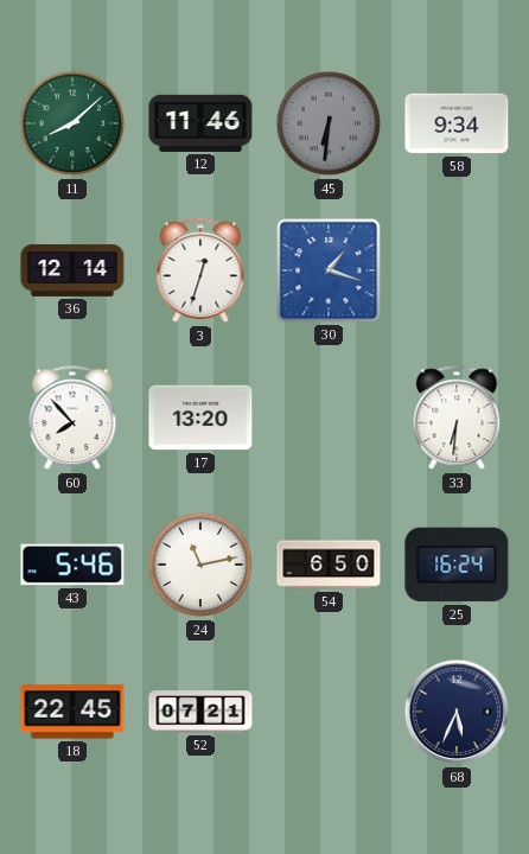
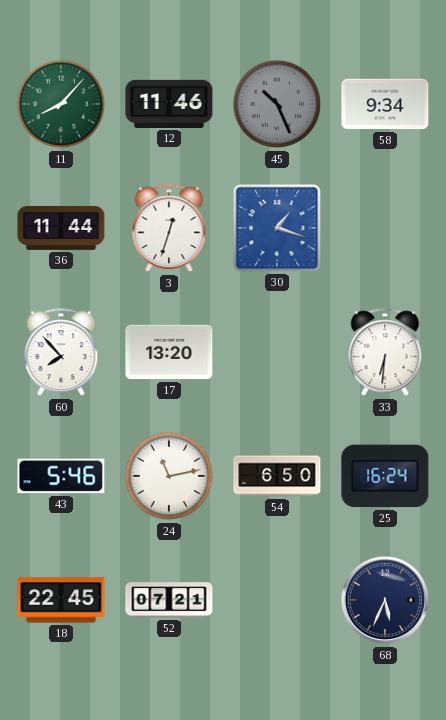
11: 8:08 -> 8:07 (61, 104)
45: 6:31 -> 10:26 (277, 104)
36: 12:14 -> 11:44 (61, 228)
